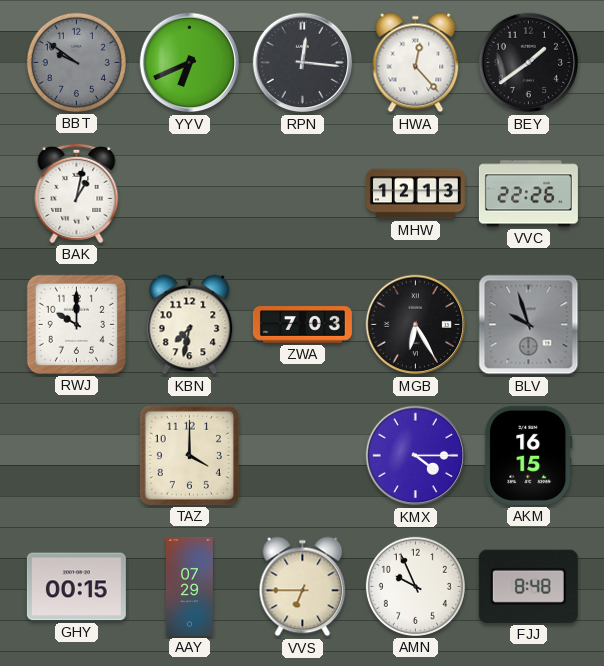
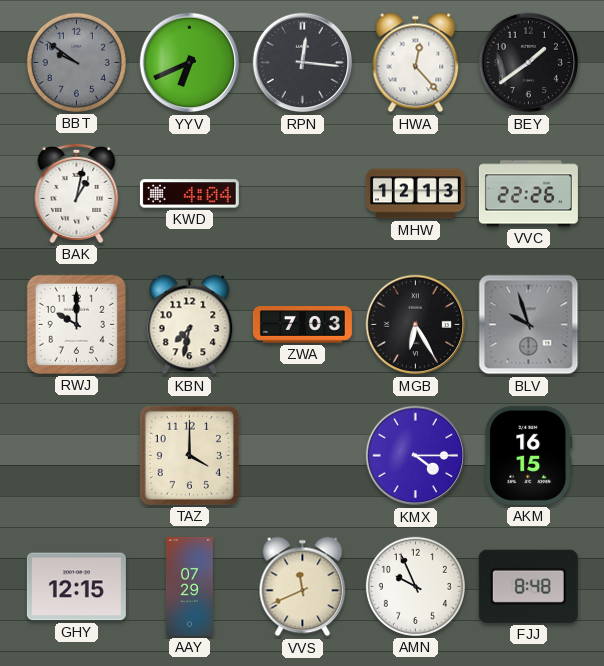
KWD: none -> 4:04 (189, 194)
GHY: 00:15 -> 12:15 (76, 587)
VVS: 6:45 -> 11:41 (303, 587)
